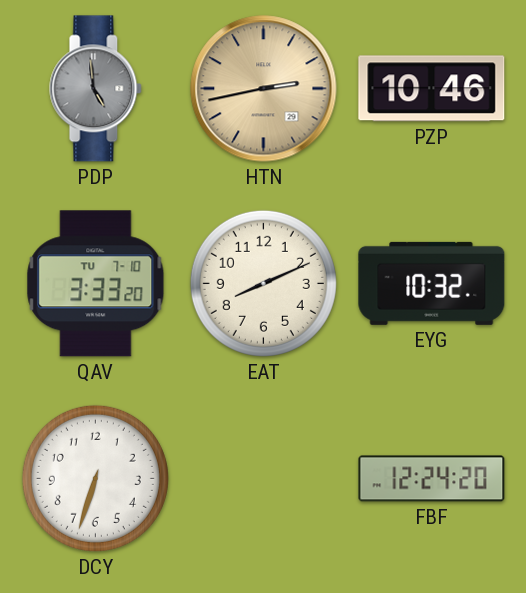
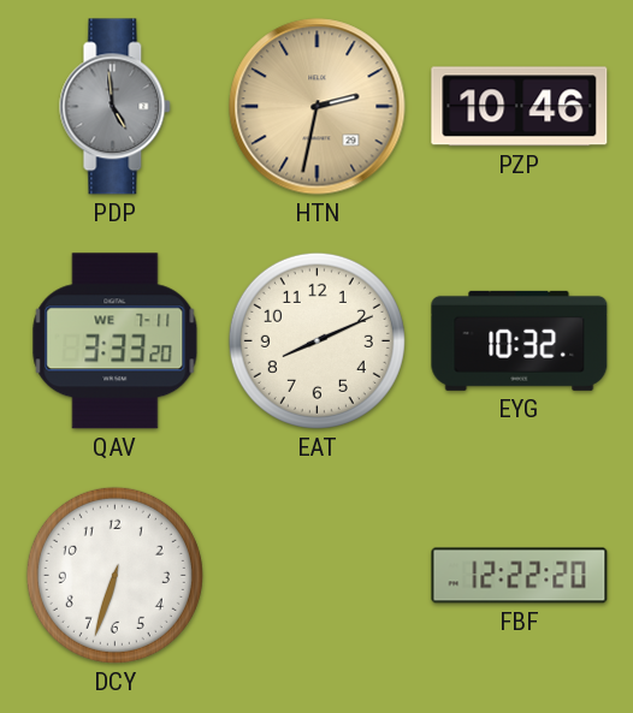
HTN: 2:43 -> 2:32 (318, 107)
QAV date: TU 7-10 -> WE 7-11 (116, 341)
FBF: 12:24 -> 12:22 (520, 576)
